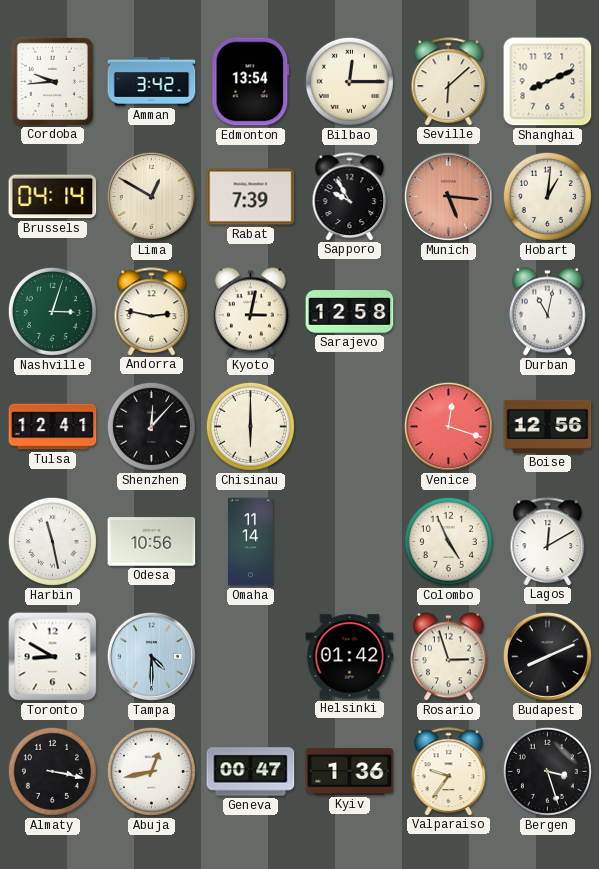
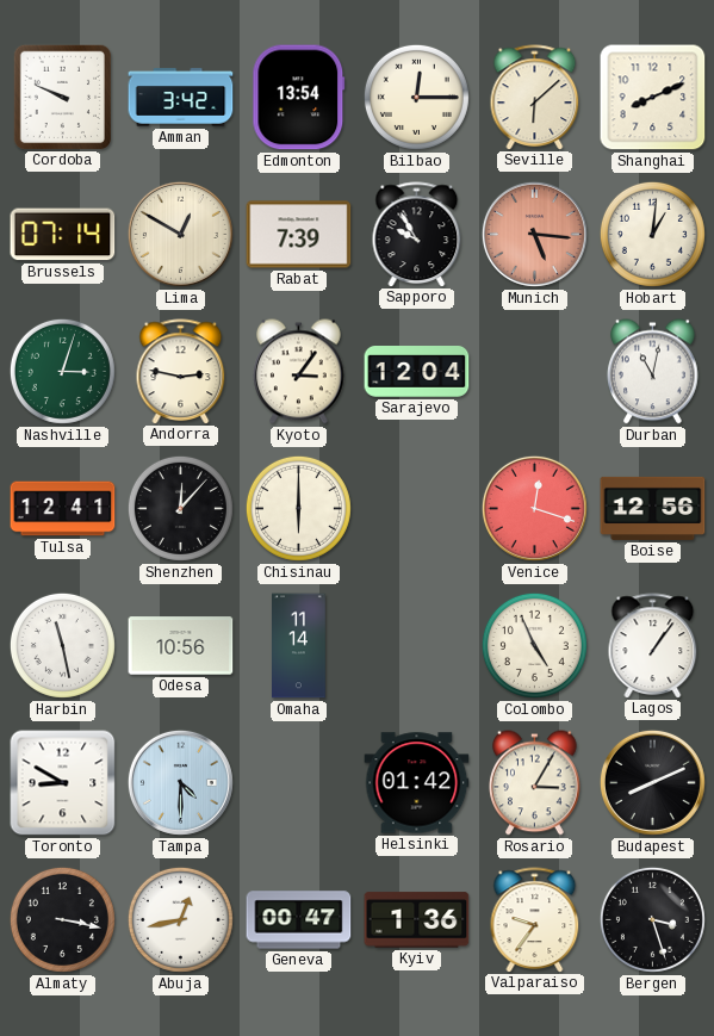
Cordoba: 9:44 -> 9:49 (62, 97)
Brussels: 04:14 -> 07:14 (63, 235)
Kyoto: 3:02 -> 3:06 (299, 372)
Sarajevo: 12:58 -> 12:04 (417, 372)
Lagos: 12:10 -> 1:06 (653, 645)
Rosario: 2:57 -> 3:05 (535, 783)
